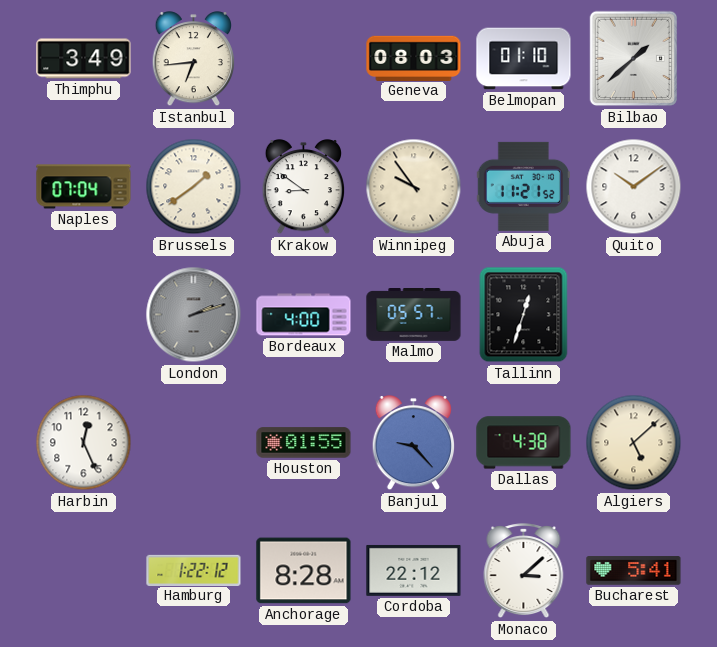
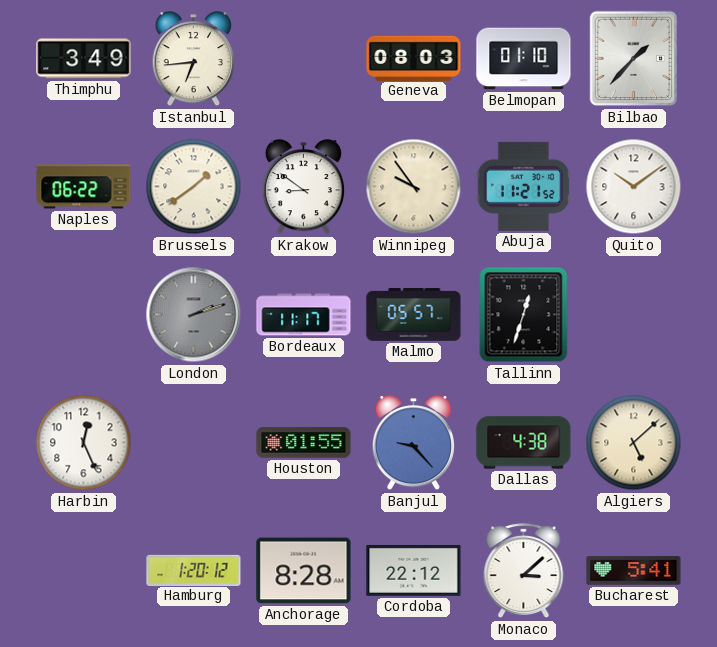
Bilbao: 1:38 -> 1:37 (634, 59)
Naples: 07:04 -> 06:22 (84, 187)
Bordeaux: 4:00 -> 11:17 (304, 315)
Hamburg: 1:22 -> 1:20 (194, 570)
